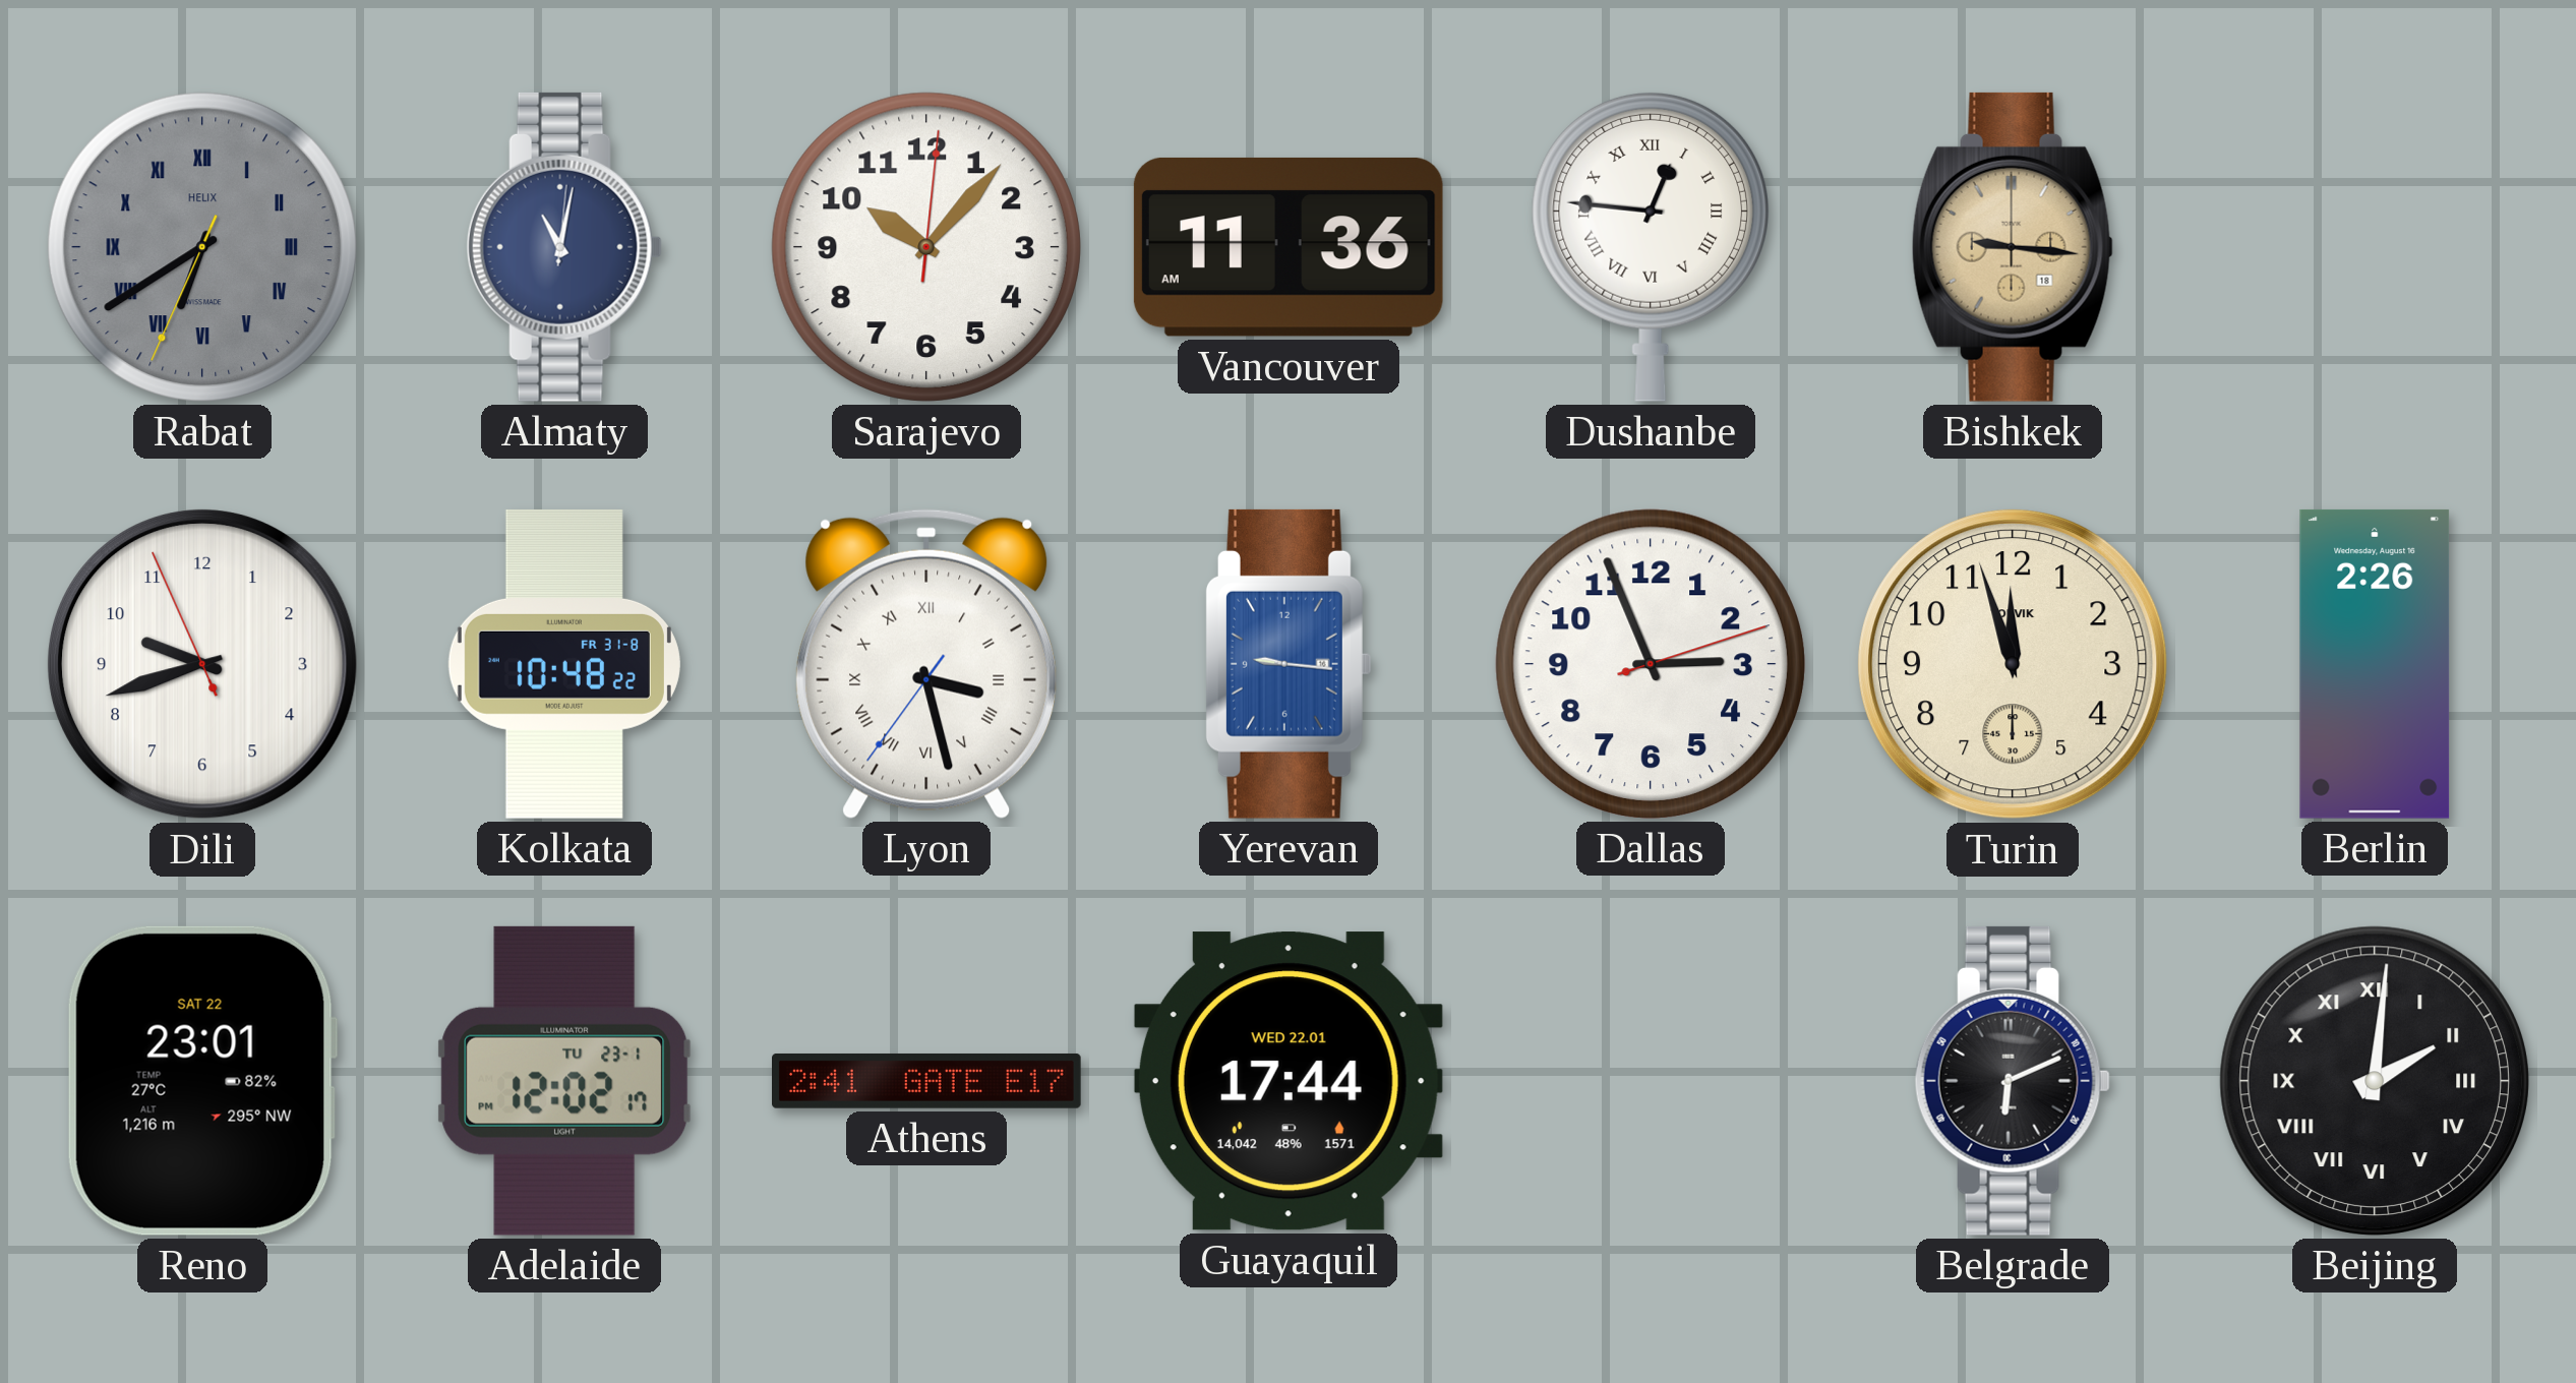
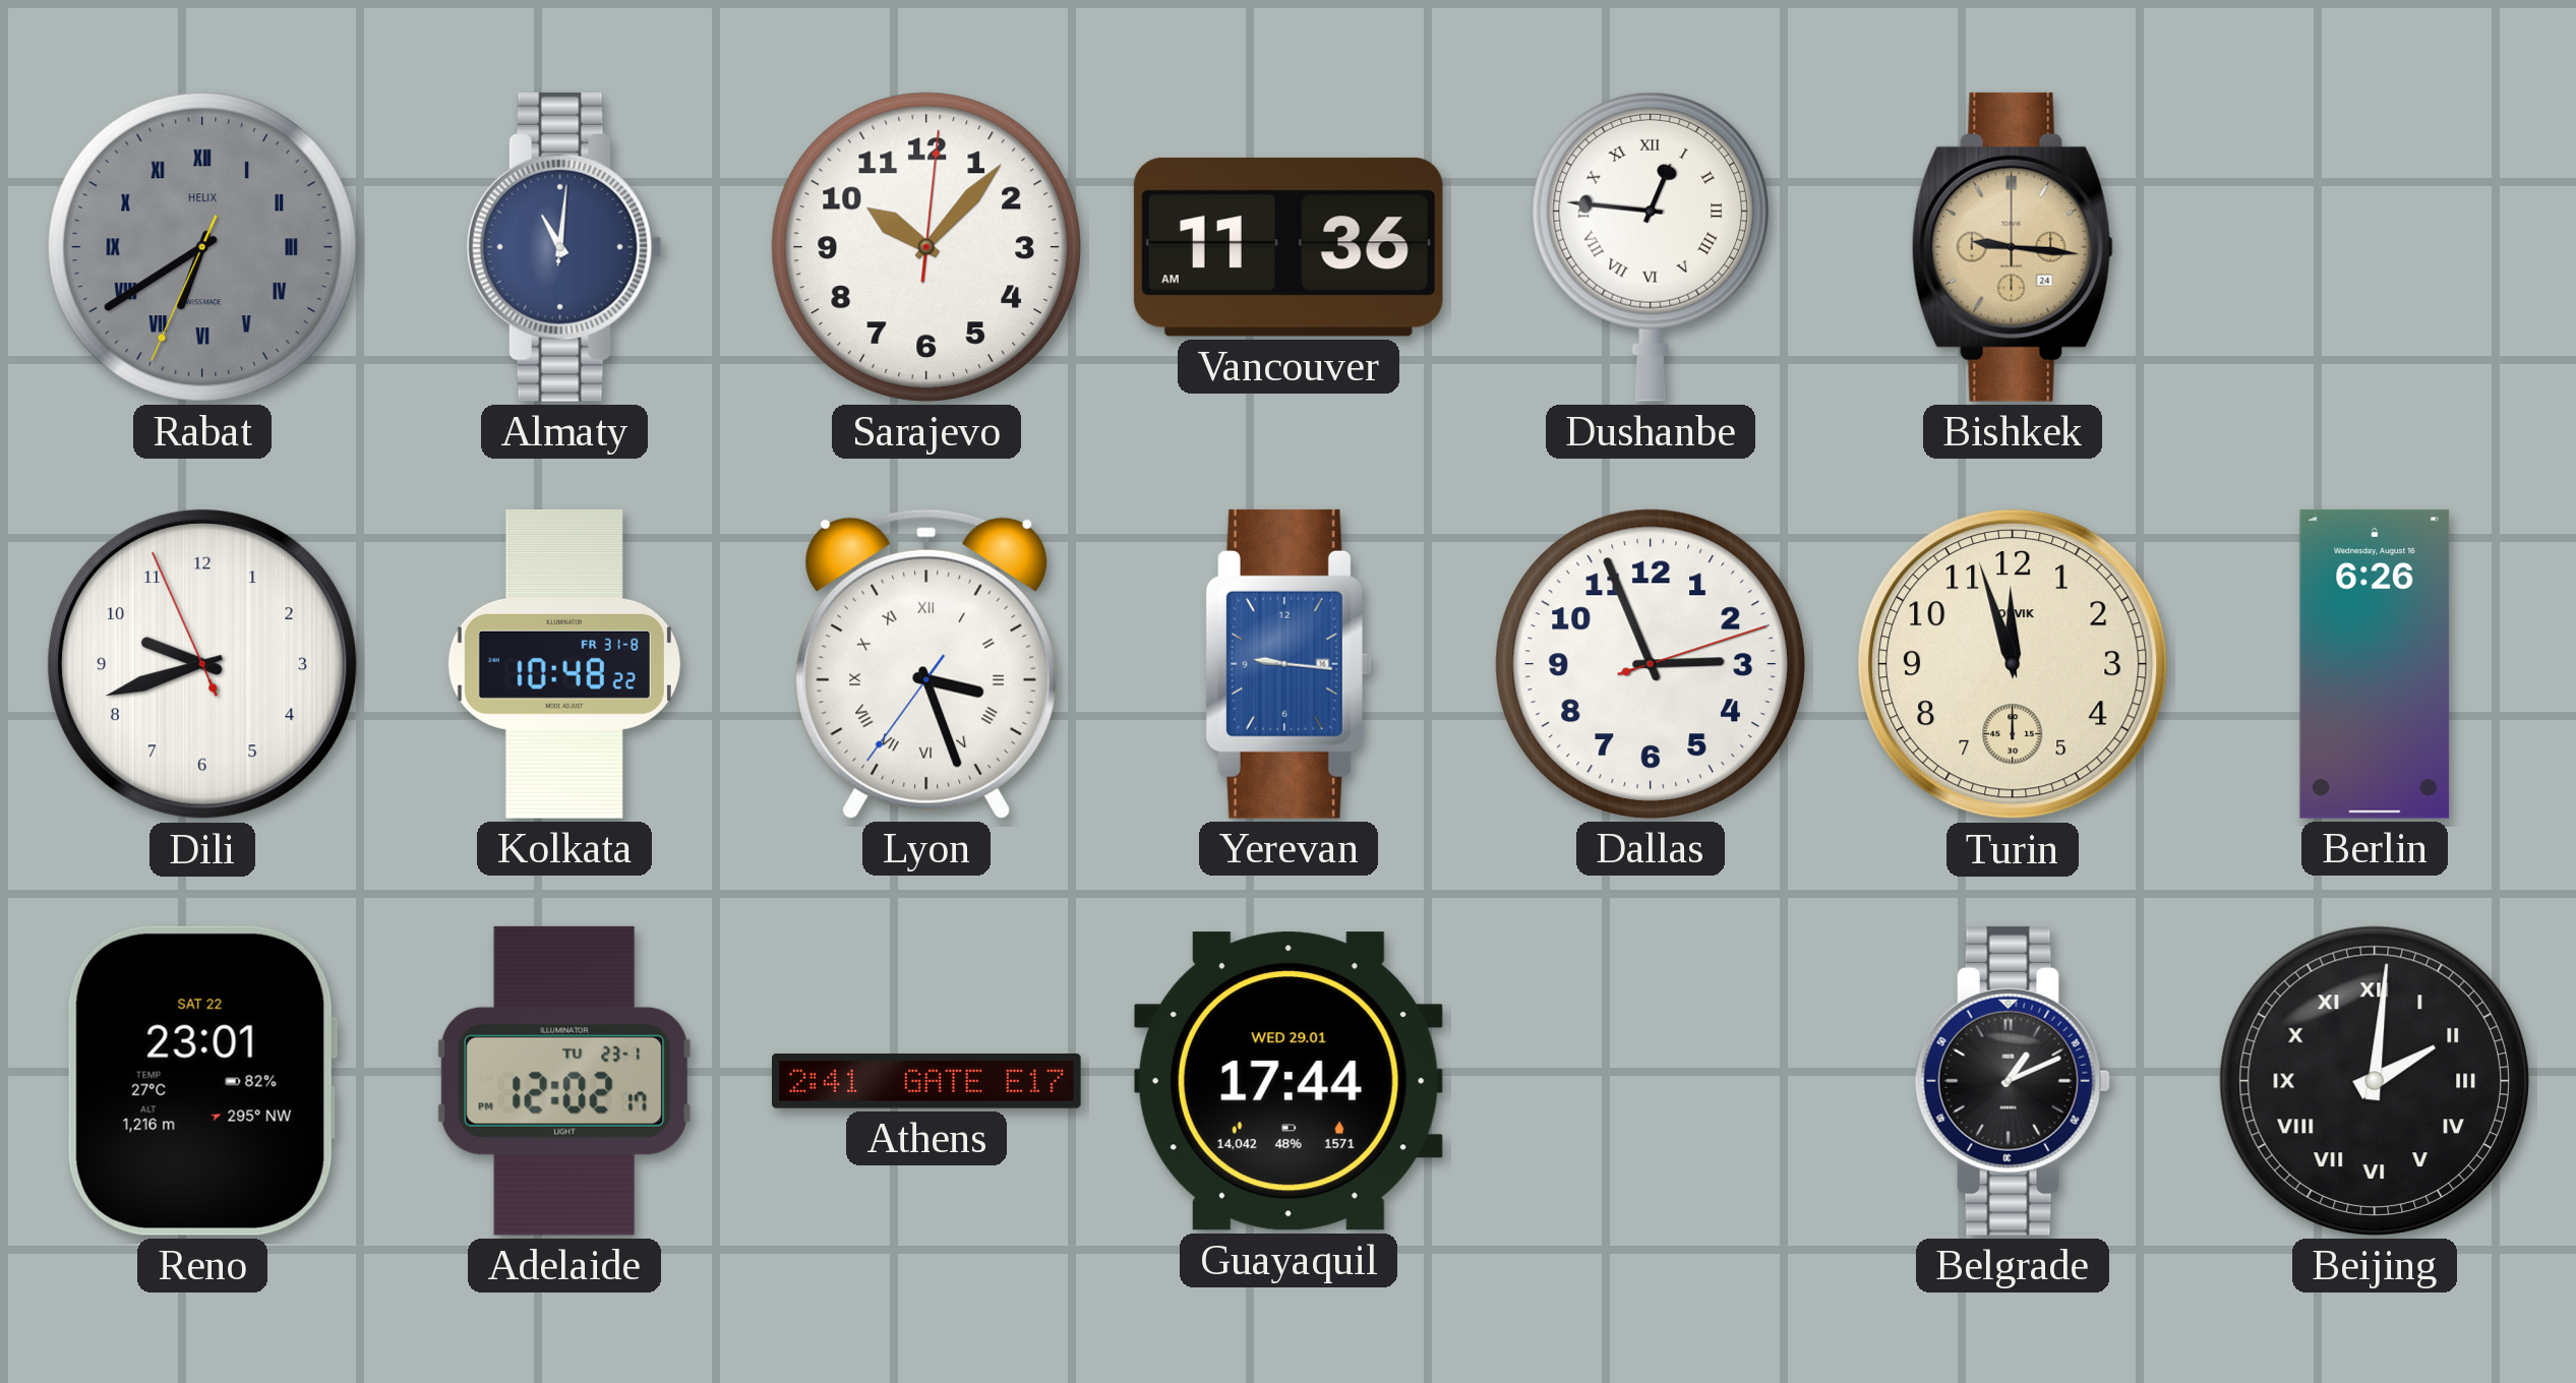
Almaty: 11:02 -> 11:01 (564, 247)
Bishkek date: 18 -> 24 (2013, 247)
Lyon: 3:27 -> 3:26 (926, 664)
Berlin: 2:26 -> 6:26 (2375, 664)
Guayaquil date: WED 22.01 -> WED 29.01 (1289, 1081)
Belgrade: 6:11 -> 1:11 (2013, 1081)
